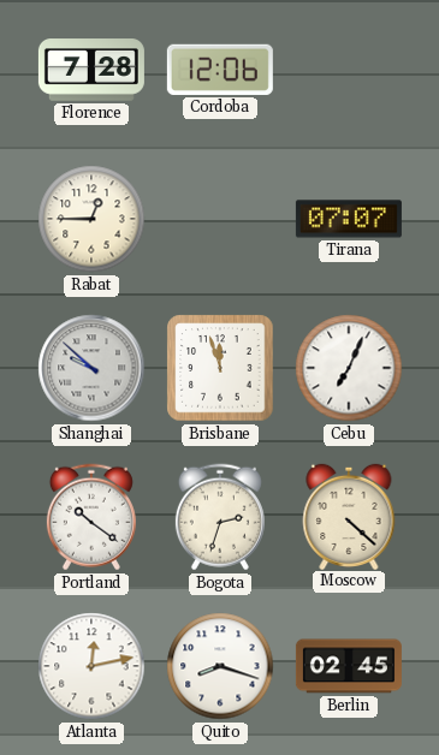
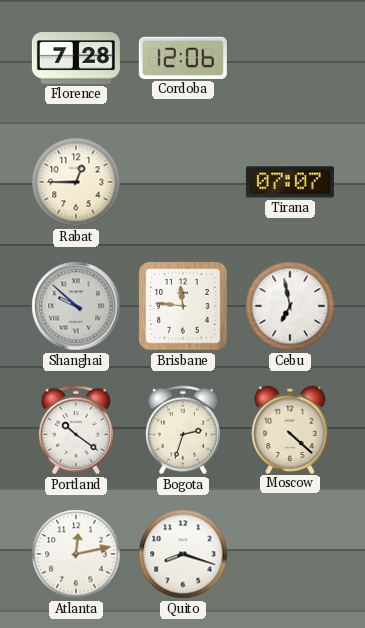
Brisbane: 11:57 -> 11:46 (183, 306)
Cebu: 7:04 -> 6:58 (290, 306)
Berlin: 02:45 -> none (349, 666)
